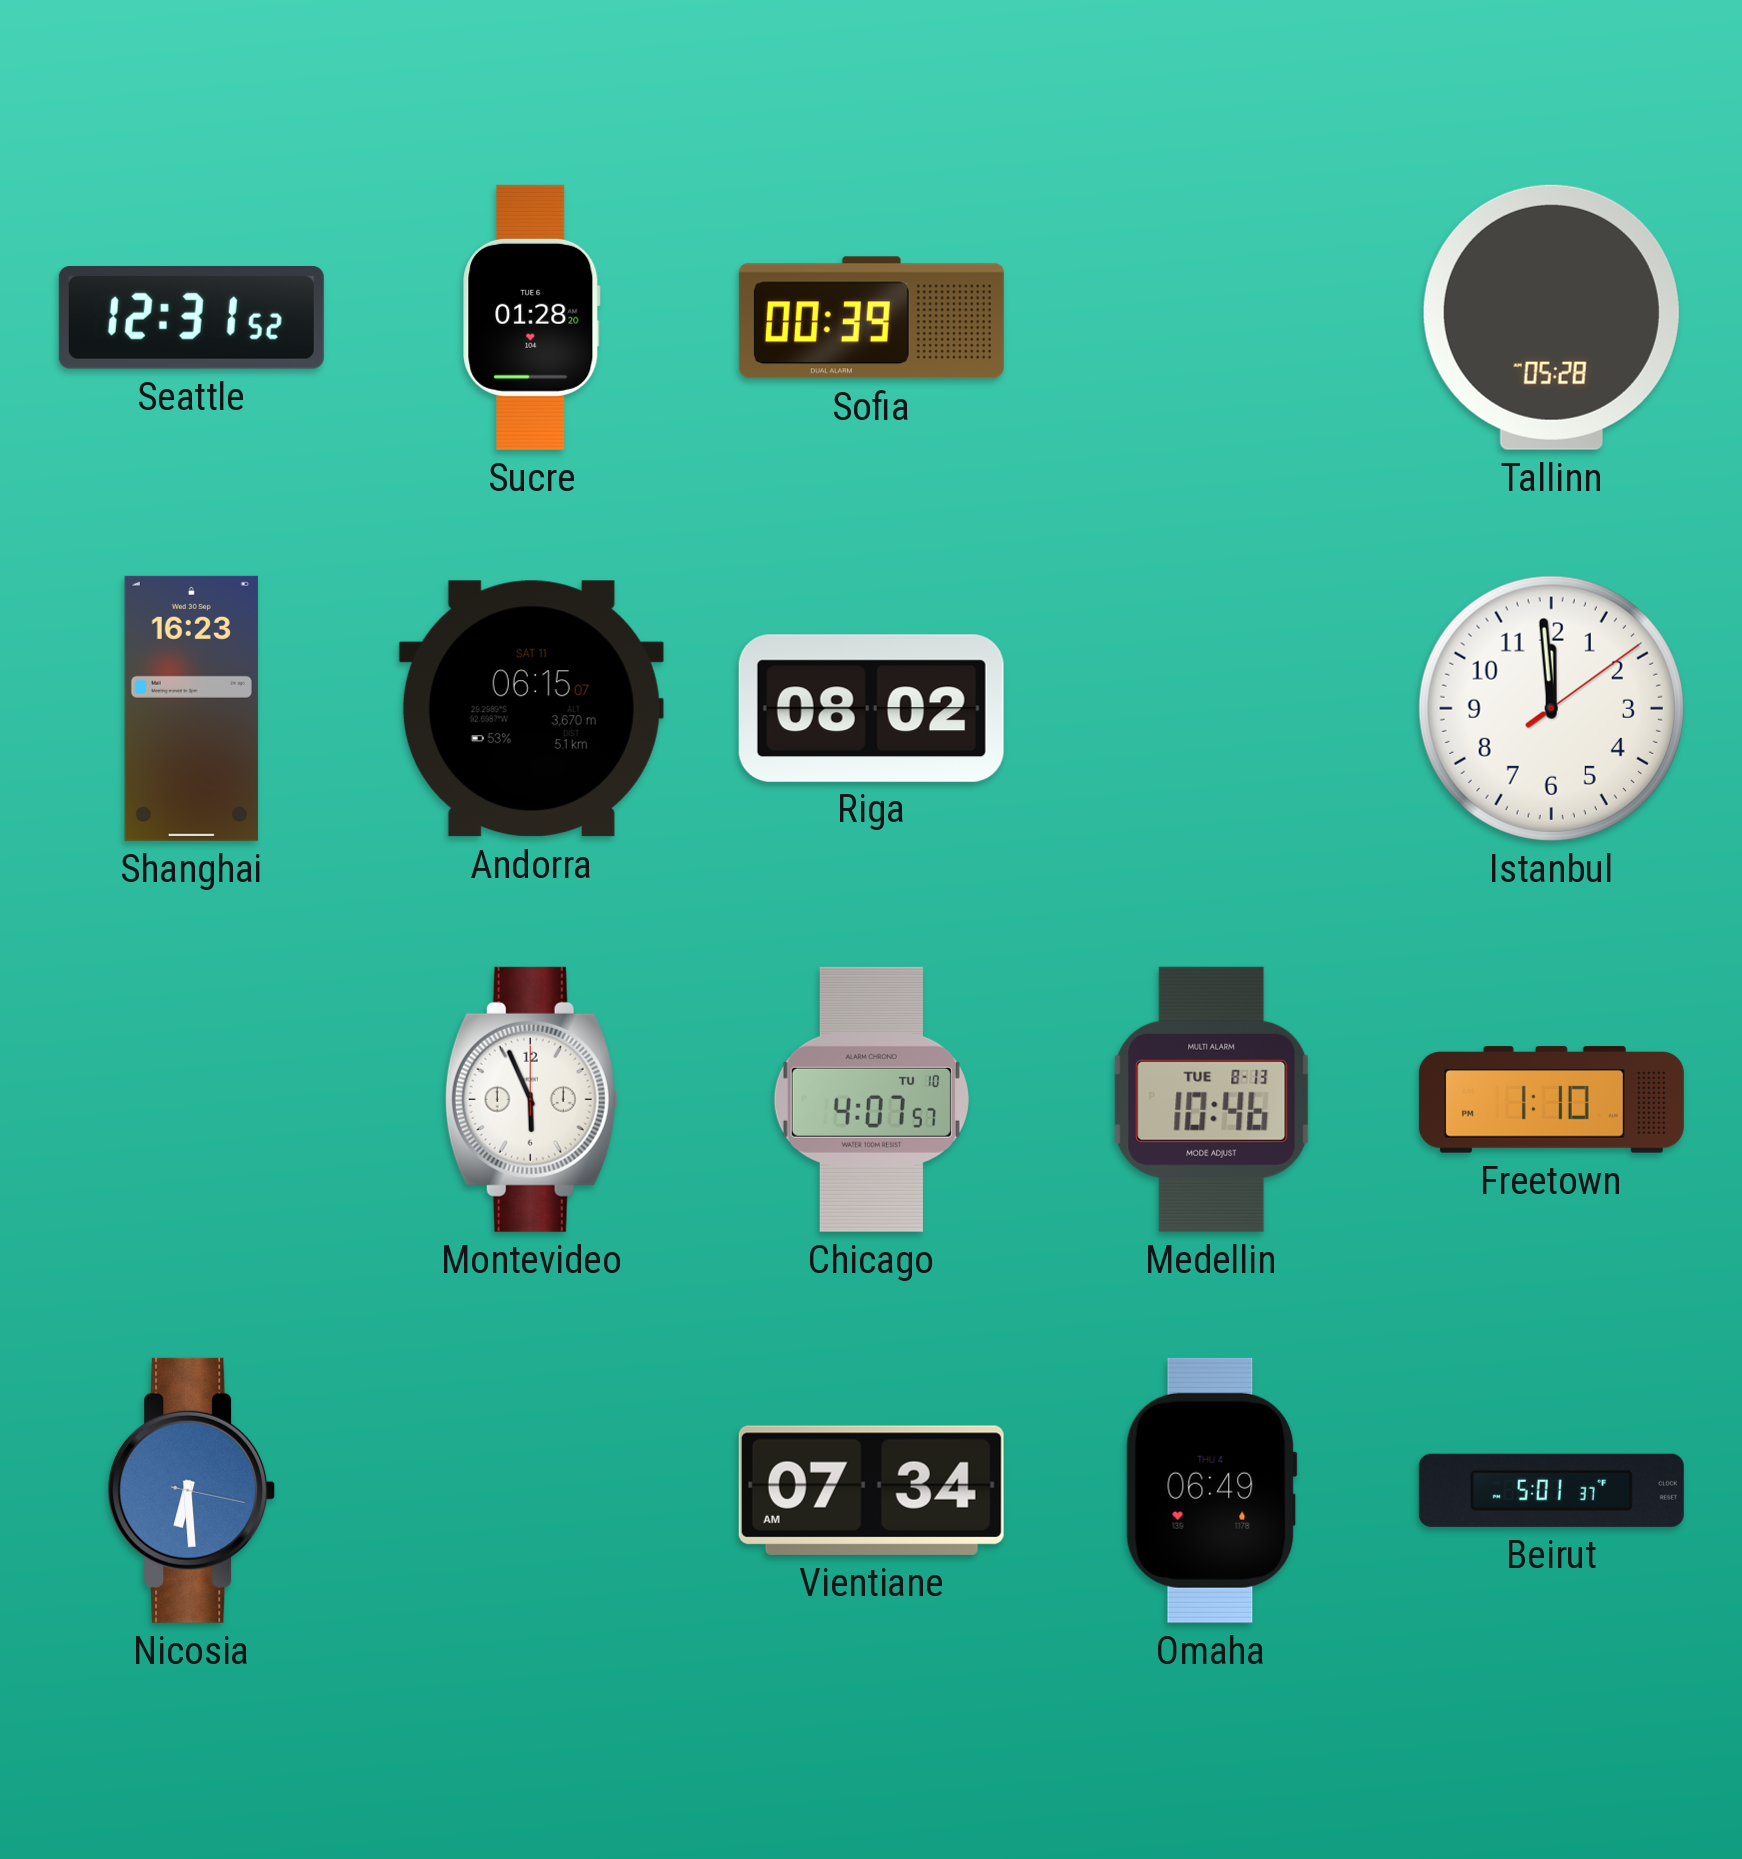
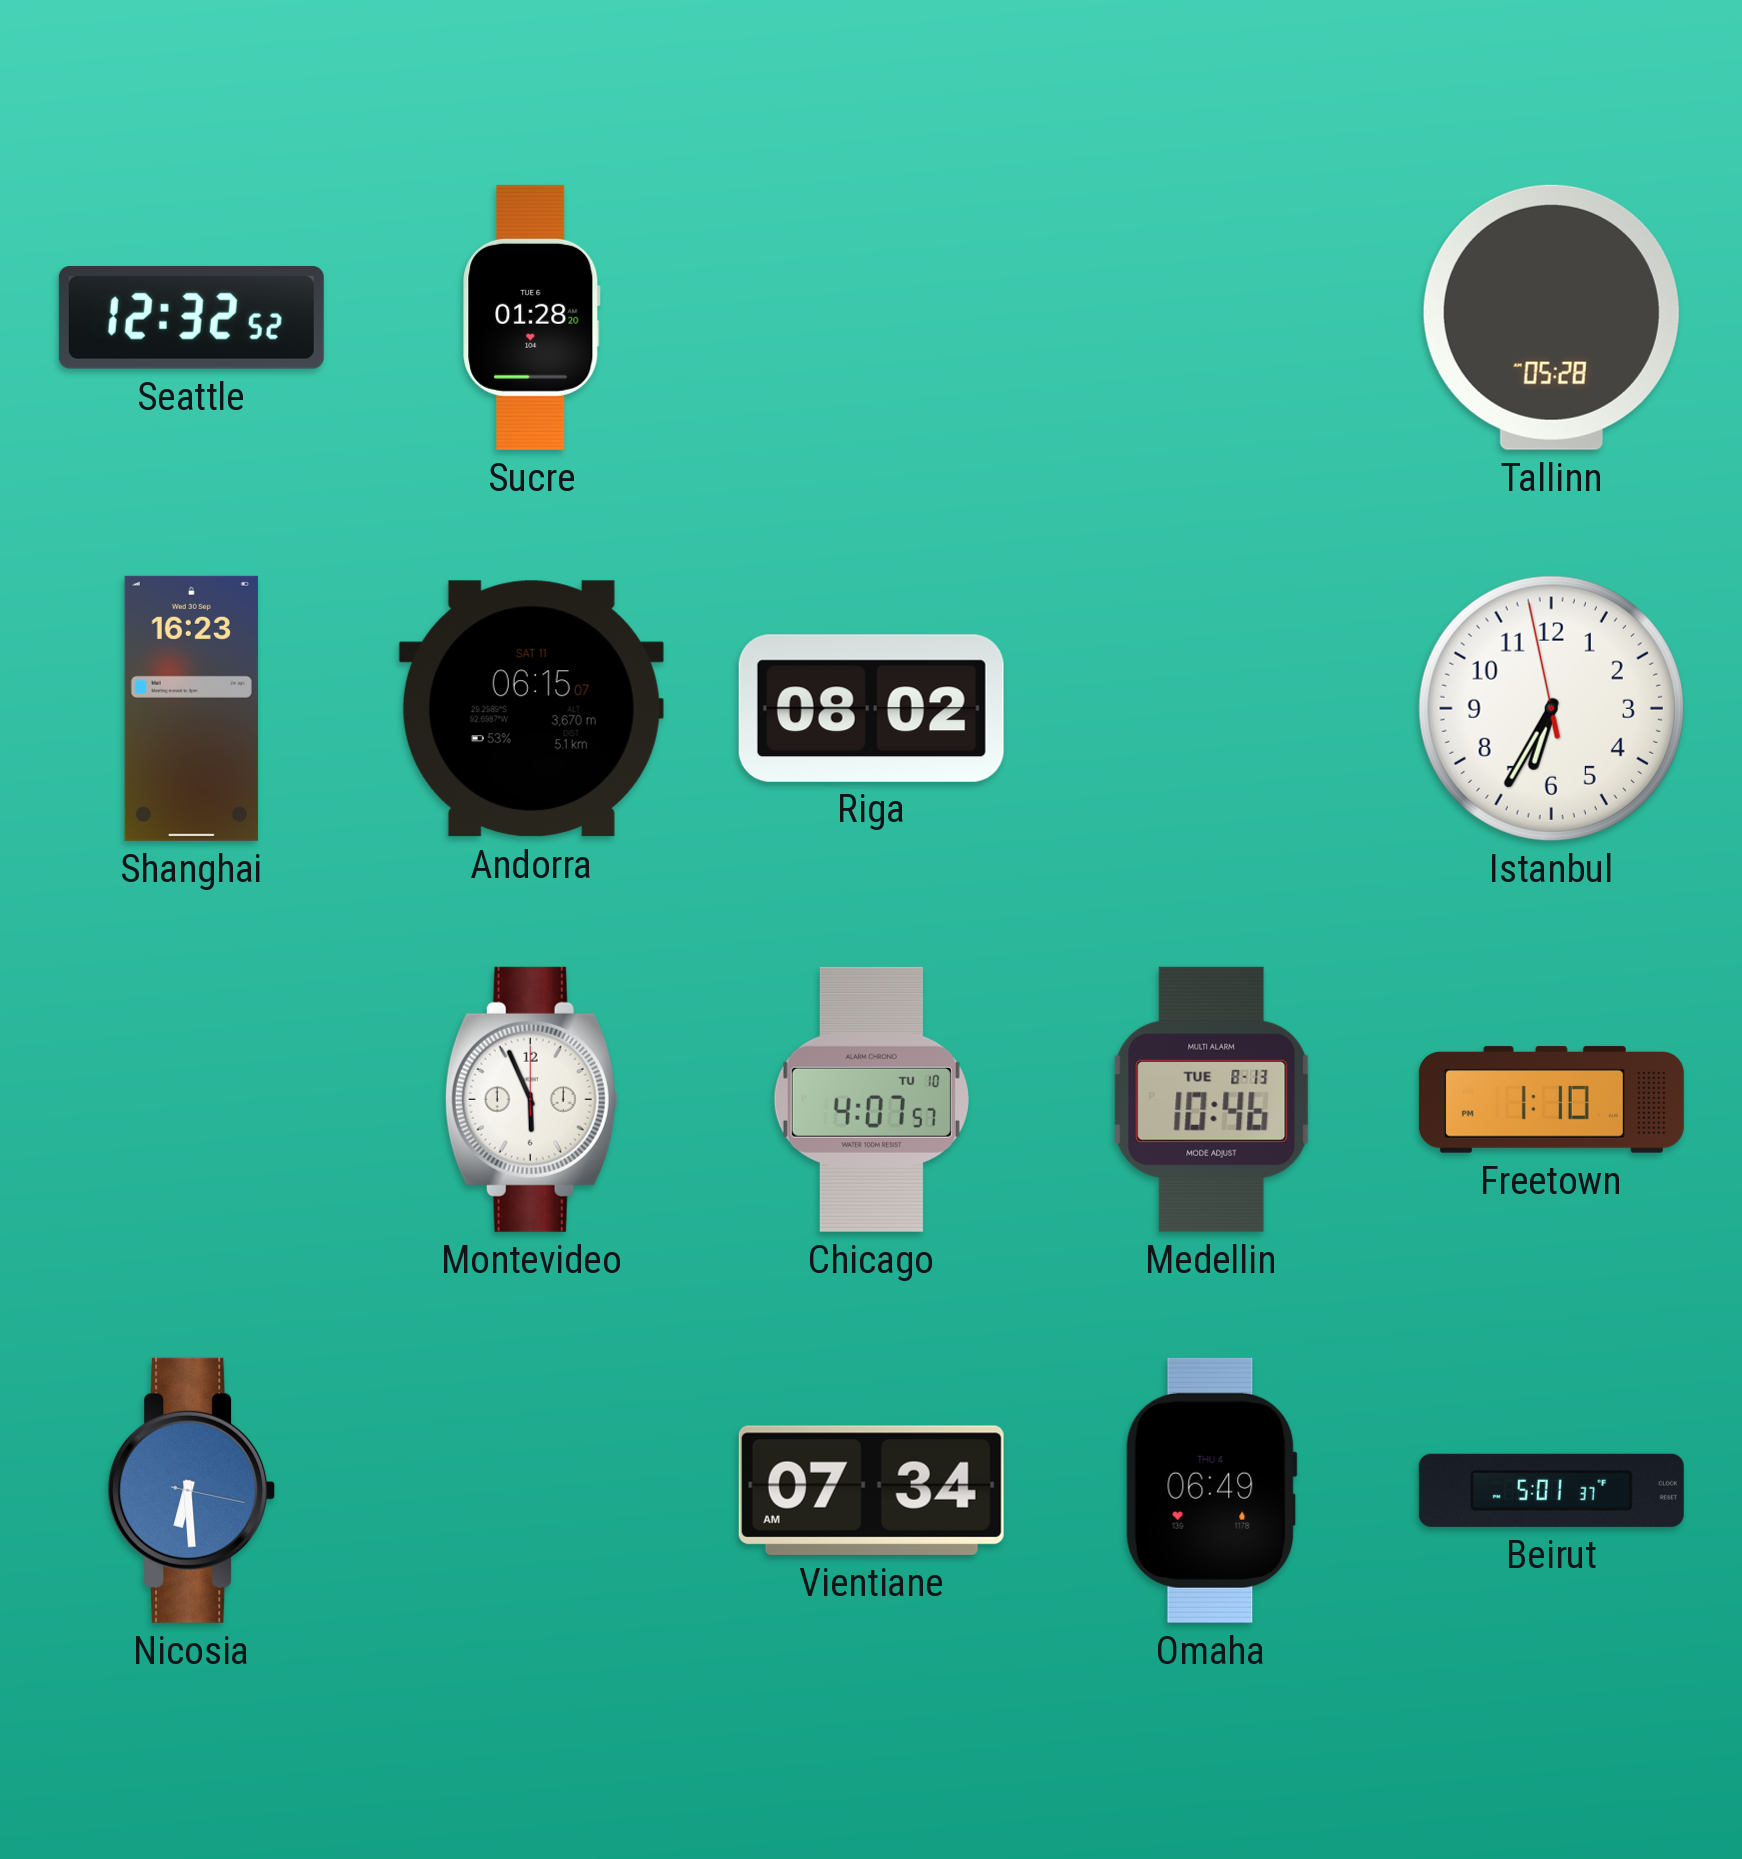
Seattle: 12:31 -> 12:32 (191, 318)
Sofia: 00:39 -> none (871, 318)
Istanbul: 11:59 -> 6:34 (1551, 708)
